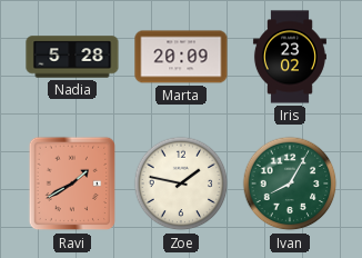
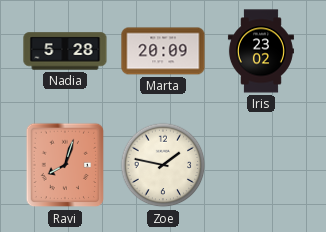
Ravi: 1:40 -> 8:03 (65, 165)
Ivan: 8:05 -> none (290, 183)
